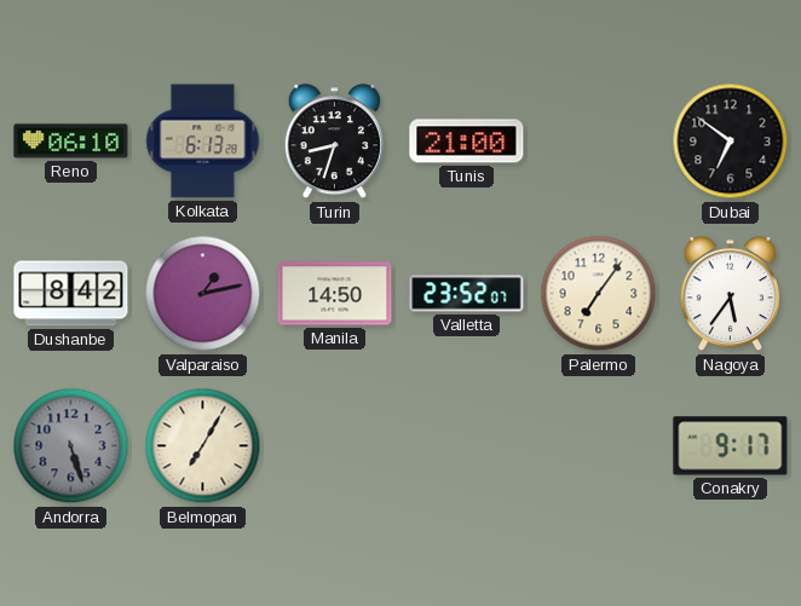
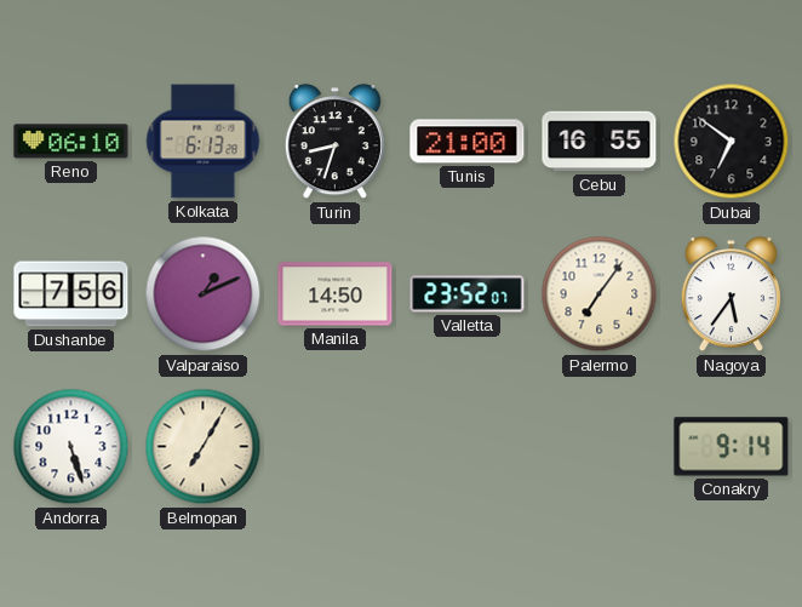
Cebu: none -> 16:55 (600, 142)
Dushanbe: 8:42 -> 7:56 (71, 294)
Valparaiso: 1:13 -> 1:11 (204, 294)
Andorra dial: grey -> white (71, 447)
Conakry: 9:17 -> 9:14 (732, 447)
